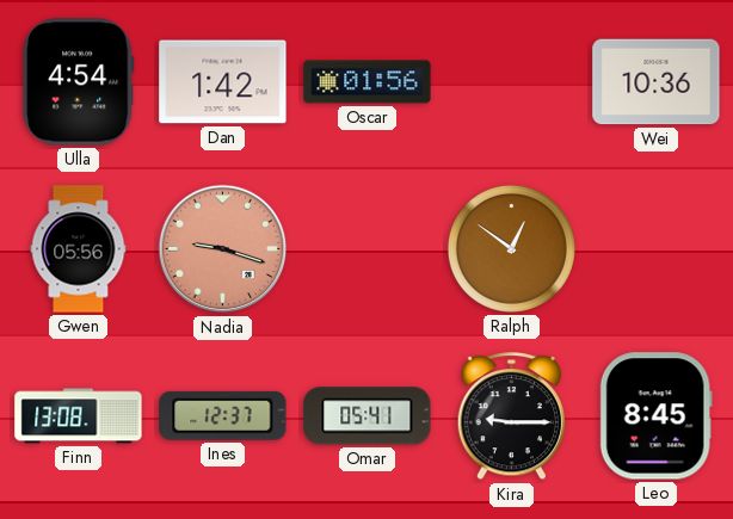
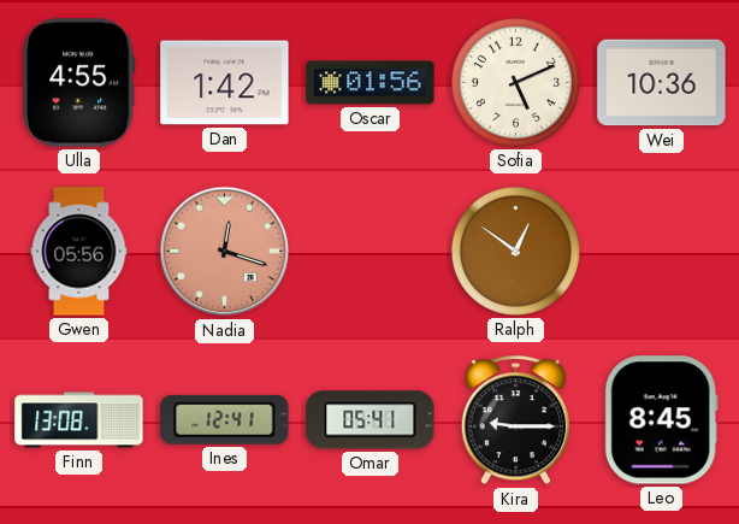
Ulla: 4:54 -> 4:55 (79, 83)
Sofia: none -> 5:11 (515, 82)
Nadia: 9:18 -> 12:18 (225, 252)
Ines: 12:37 -> 12:41 (225, 419)
